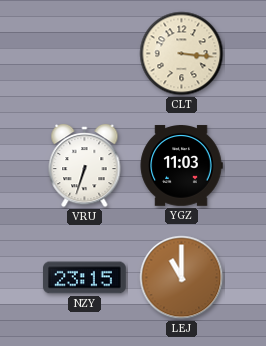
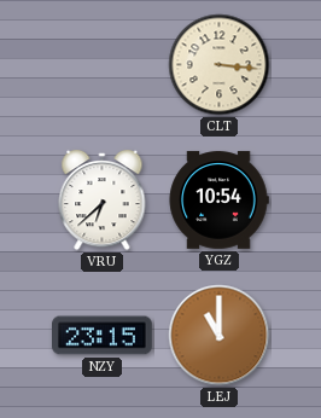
VRU: 6:33 -> 6:38 (103, 201)
YGZ: 11:03 -> 10:54 (218, 201)
